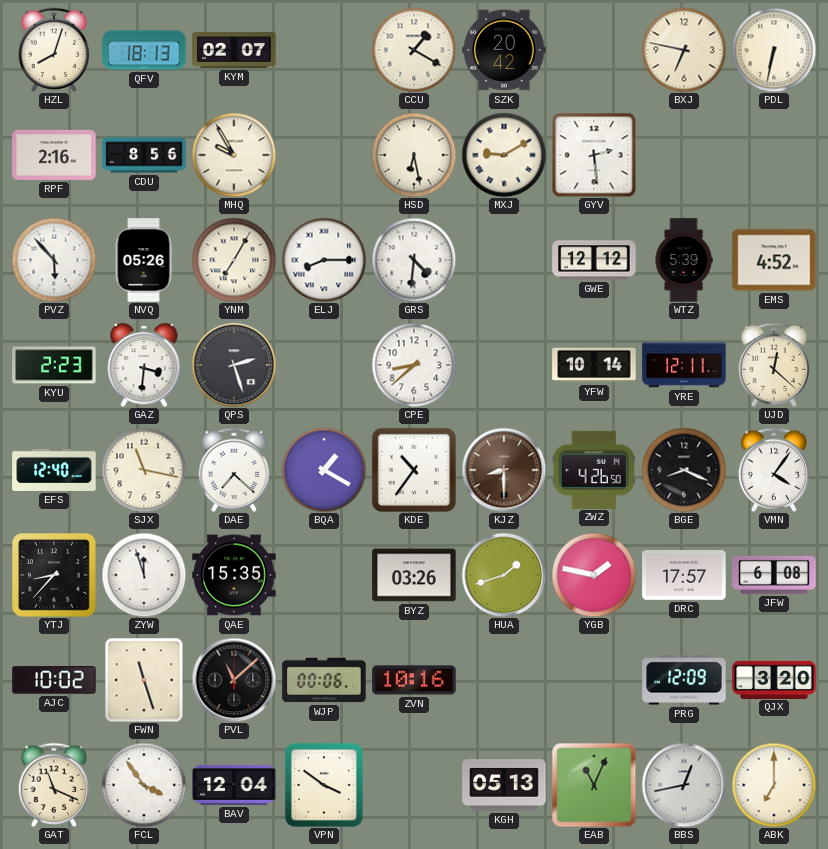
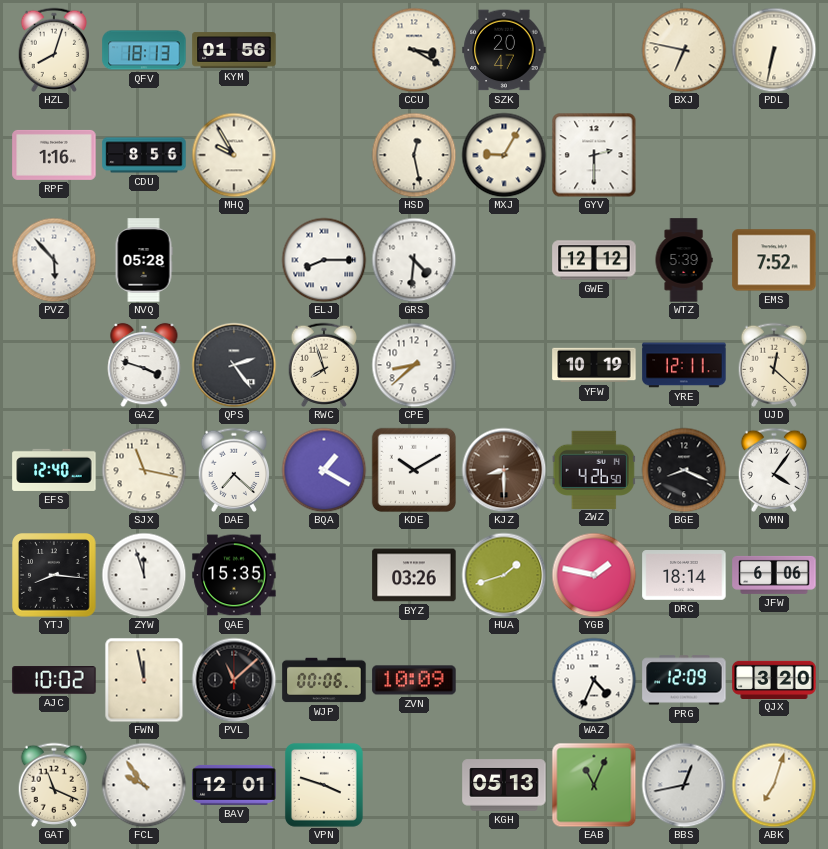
KYM: 02:07 -> 01:56 (234, 50)
CCU: 1:20 -> 3:20 (414, 50)
SZK: 20:42 -> 20:47 (504, 50)
RPF: 2:16 -> 1:16 (54, 155)
HSD: 6:28 -> 12:28 (414, 155)
MXJ: 9:10 -> 9:05 (504, 155)
GYV: 2:29 -> 2:30 (594, 155)
NVQ: 05:26 -> 05:28 (144, 260)
YNM: 7:05 -> none (234, 260)
EMS: 4:52 -> 7:52 (774, 260)
KYU: 2:23 -> none (54, 365)
GAZ: 3:31 -> 3:48 (144, 365)
QPS: 2:27 -> 2:24 (234, 365)
RWC: none -> 7:57 (324, 364)
YFW: 10:14 -> 10:19 (594, 365)
KDE: 10:36 -> 10:10 (413, 469)
YTJ: 8:37 -> 8:16 (54, 575)
DRC: 17:57 -> 18:14 (684, 576)
JFW: 6:08 -> 6:06 (774, 575)
FWN: 11:27 -> 11:58 (144, 680)
ZVN: 10:16 -> 10:09 (414, 680)
WAZ: none -> 4:34 (594, 680)
FCL: 3:54 -> 9:54 (144, 785)
BAV: 12:04 -> 12:01 (234, 785)
VPN: 3:51 -> 3:48 (324, 785)
ABK: 7:00 -> 7:03 (774, 785)
